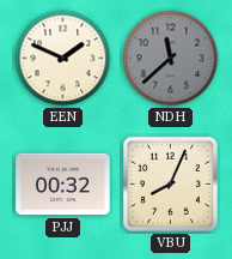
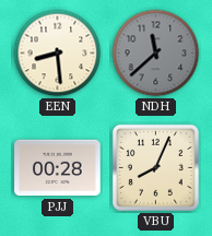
EEN: 1:49 -> 8:29 (58, 54)
PJJ: 00:32 -> 00:28 (58, 168)
